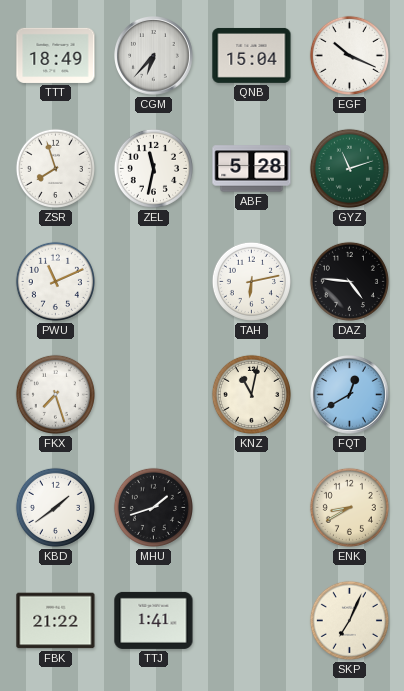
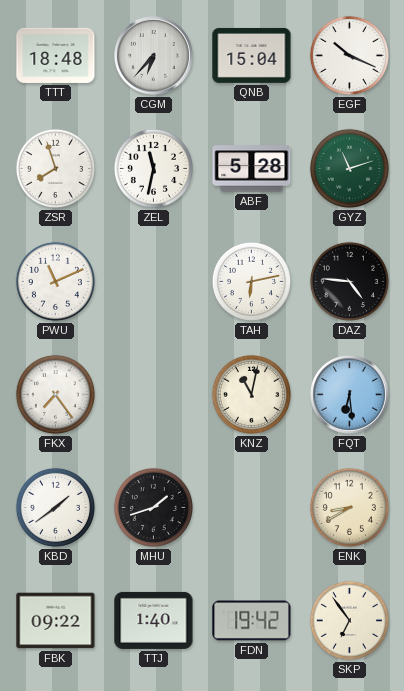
TTT: 18:49 -> 18:48 (56, 55)
FKX: 7:27 -> 7:24 (55, 394)
FQT: 12:40 -> 6:29 (350, 395)
FBK: 21:22 -> 09:22 (56, 621)
TTJ: 1:41 -> 1:40 (154, 620)
FDN: none -> 19:42 (252, 621)
SKP: 7:04 -> 6:54 (349, 620)
